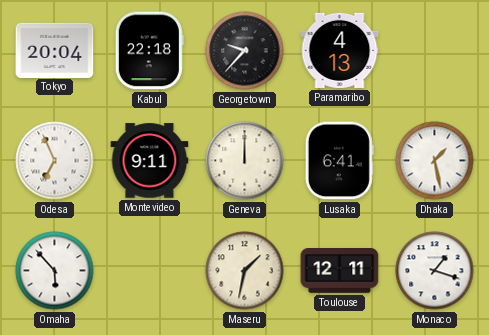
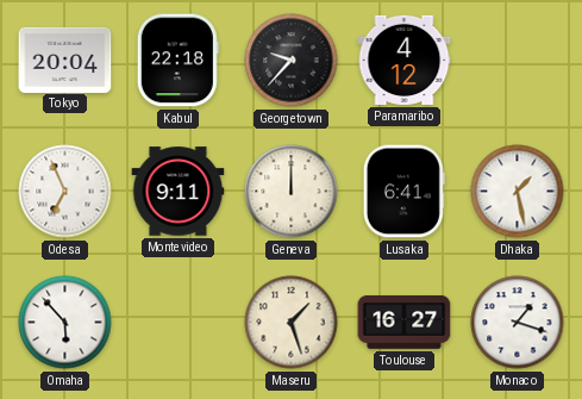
Paramaribo: 4:13 -> 4:12 (405, 60)
Maseru: 1:32 -> 1:27 (292, 323)
Toulouse: 12:11 -> 16:27 (405, 323)
